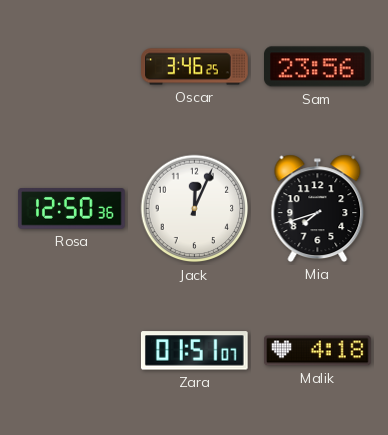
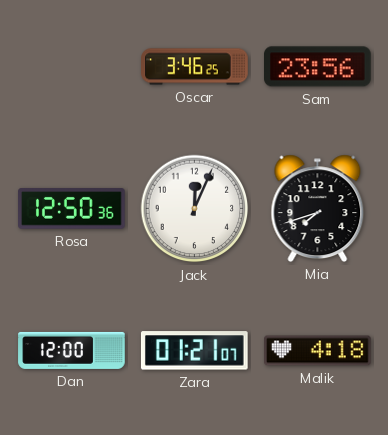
Dan: none -> 12:00 (72, 350)
Zara: 01:51 -> 01:21 (194, 351)
